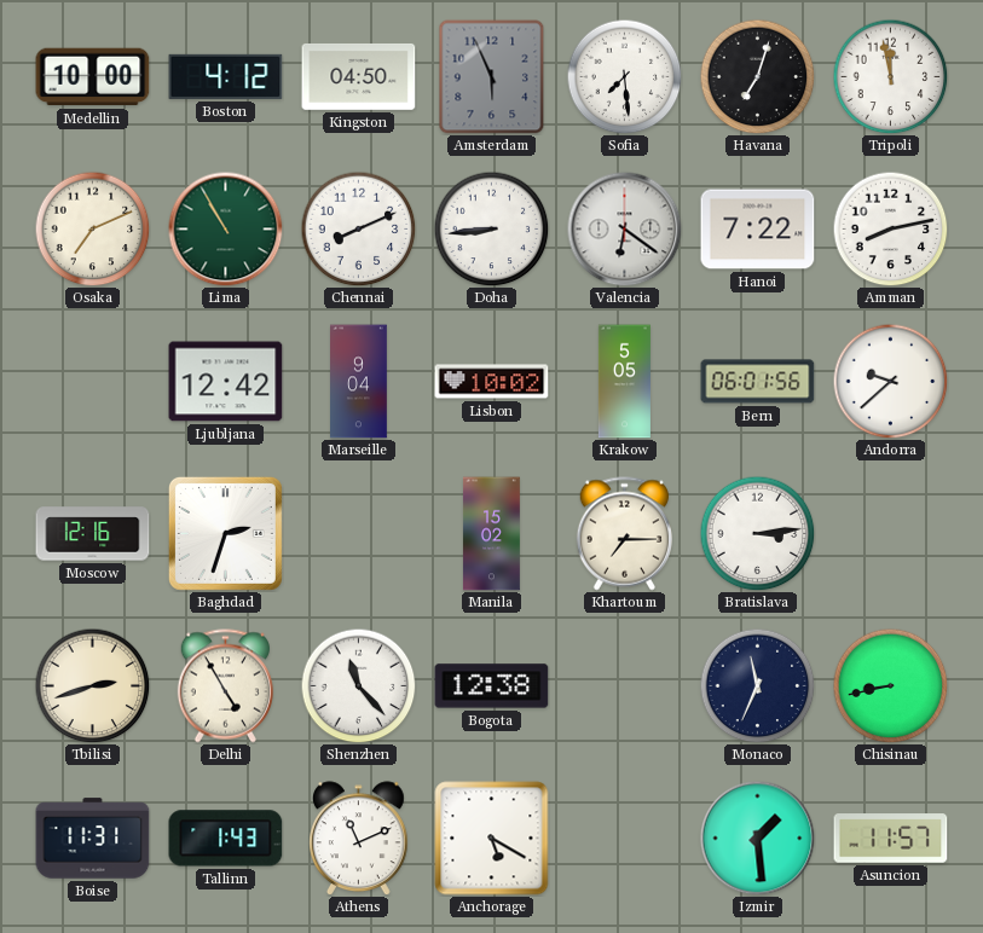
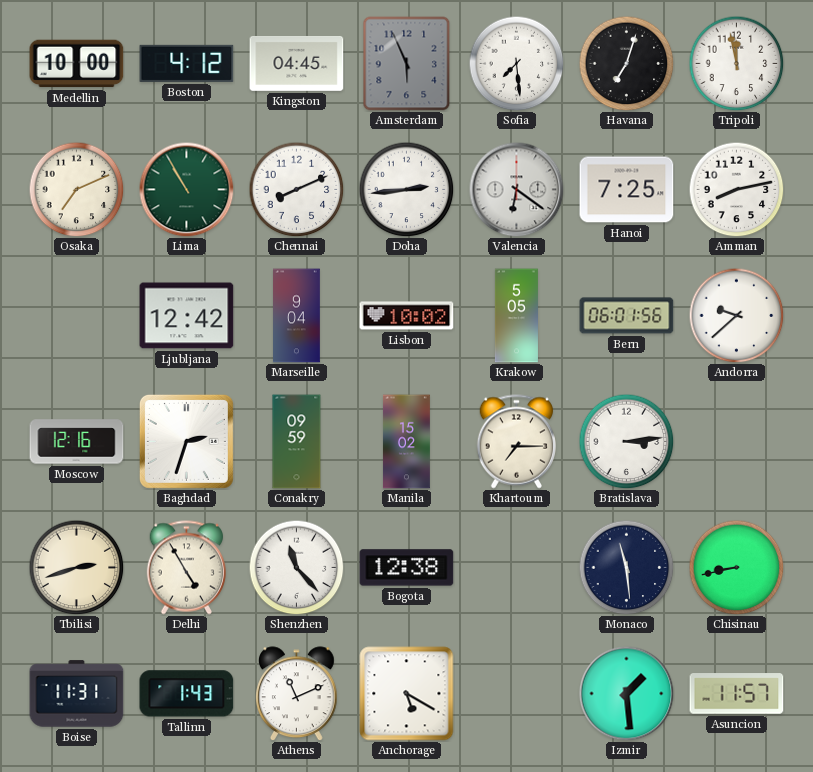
Kingston: 04:50 -> 04:45 (297, 63)
Doha: 8:44 -> 2:44 (406, 189)
Hanoi: 7:22 -> 7:25 (627, 190)
Conakry: none -> 09:59 (297, 442)
Monaco: 11:34 -> 11:29 (626, 567)
